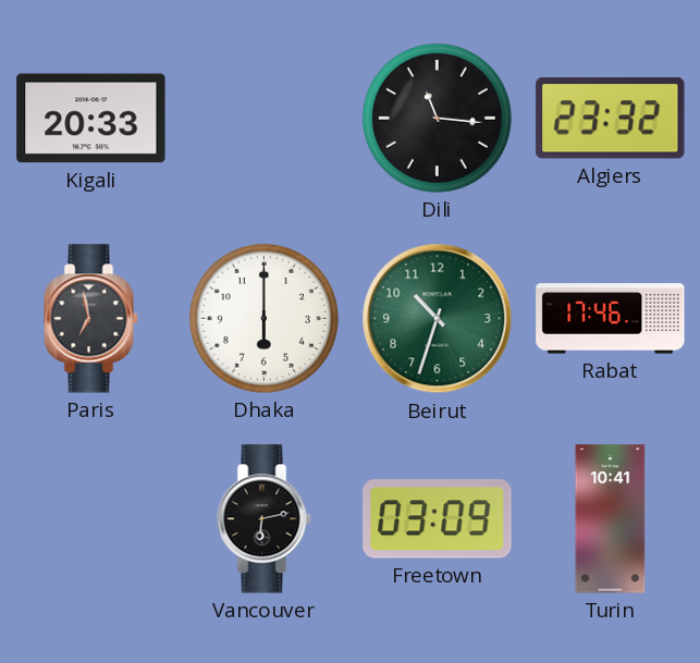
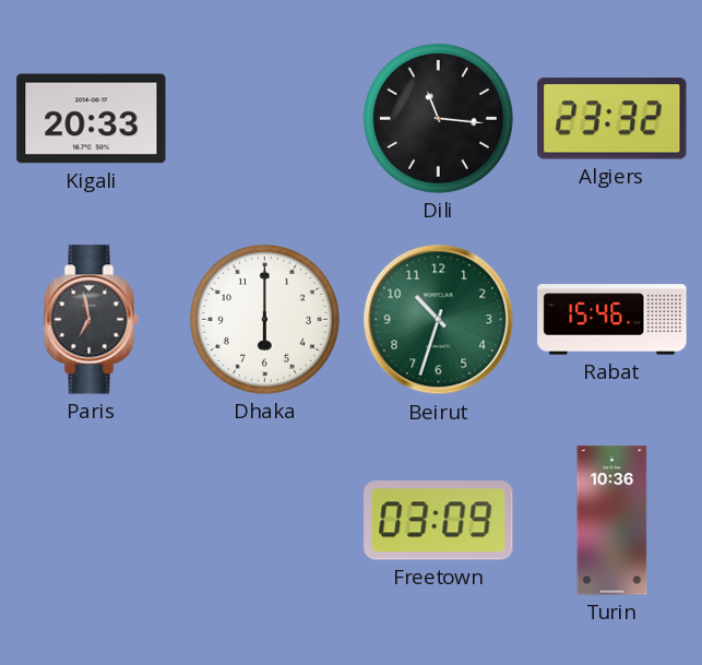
Rabat: 17:46 -> 15:46 (612, 320)
Vancouver: 6:13 -> none (265, 519)
Turin: 10:41 -> 10:36 (612, 521)
